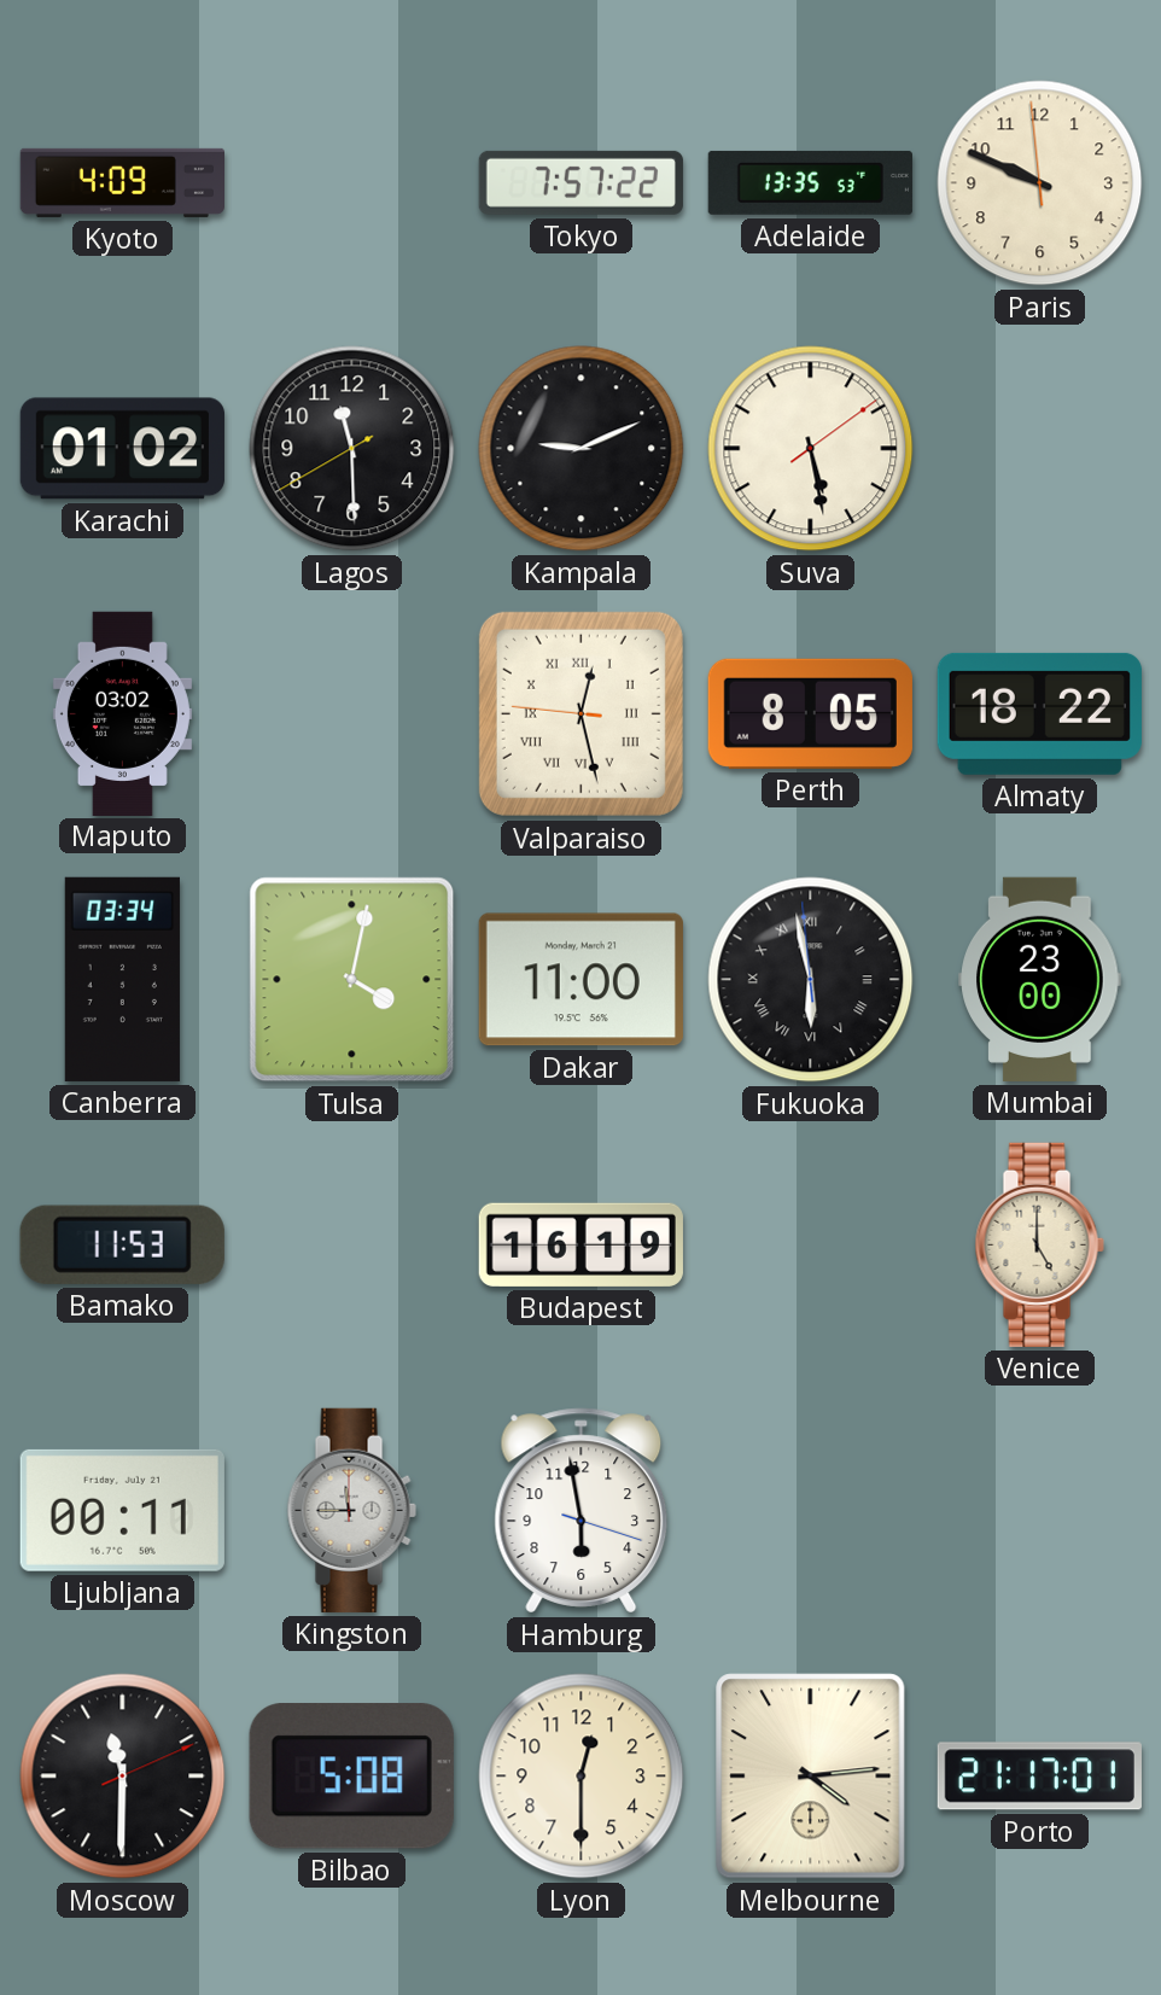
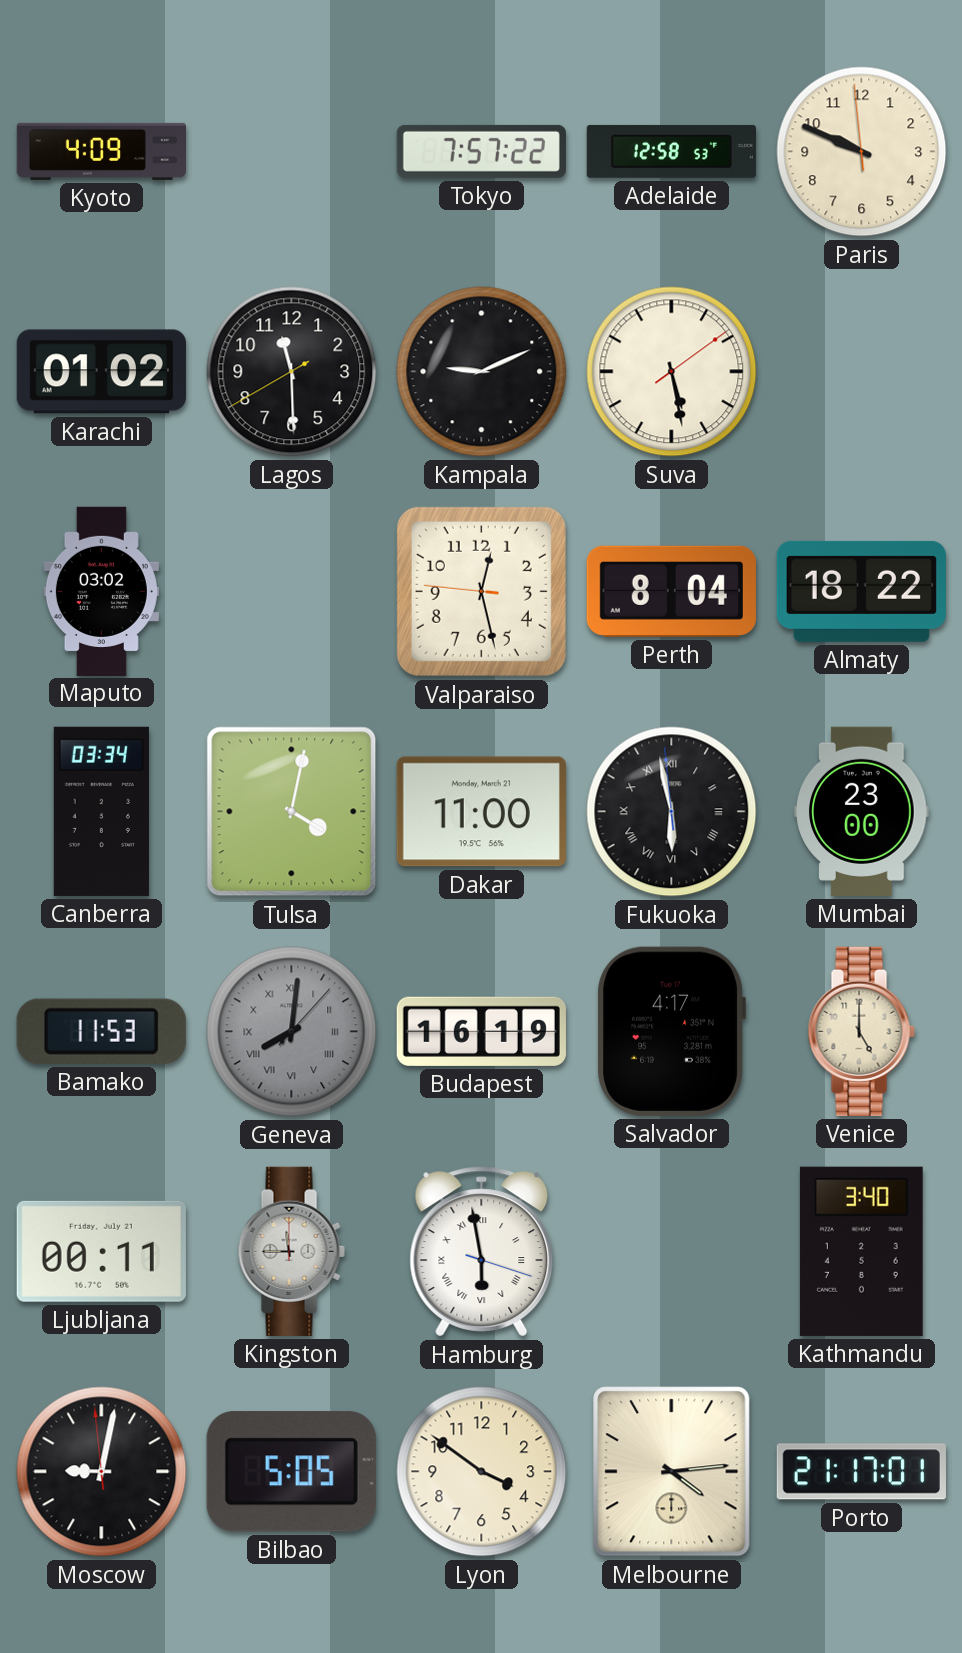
Adelaide: 13:35 -> 12:58 (671, 151)
Valparaiso numerals: Roman -> Arabic (481, 591)
Perth: 8:05 -> 8:04 (671, 591)
Geneva: none -> 8:01 (292, 1032)
Salvador: none -> 4:17 (671, 1031)
Hamburg numerals: Arabic -> Roman (482, 1252)
Kathmandu: none -> 3:40 (861, 1251)
Moscow: 11:30 -> 9:01 (102, 1472)
Bilbao: 5:08 -> 5:05 (291, 1472)
Lyon: 12:30 -> 3:51 (482, 1472)
